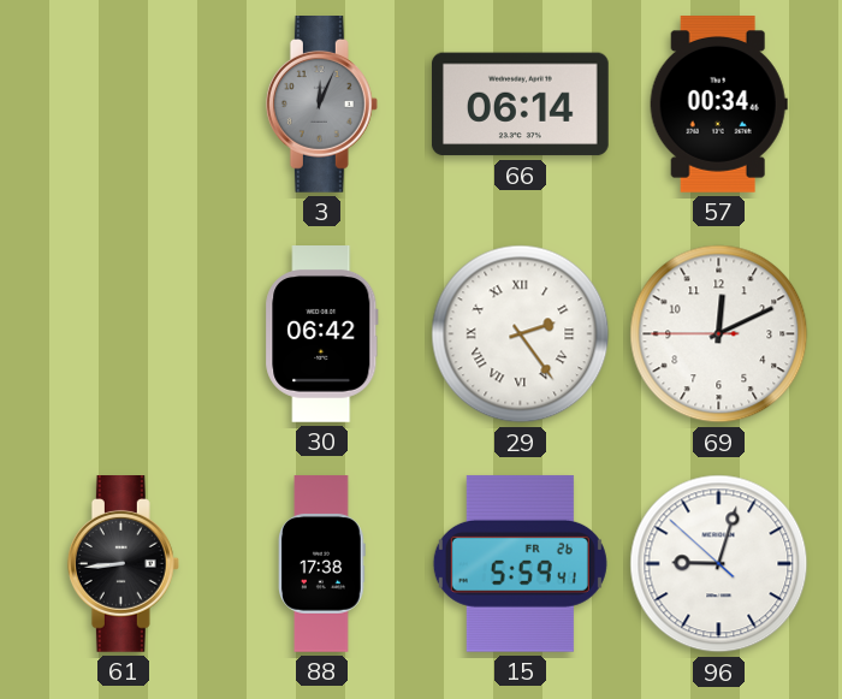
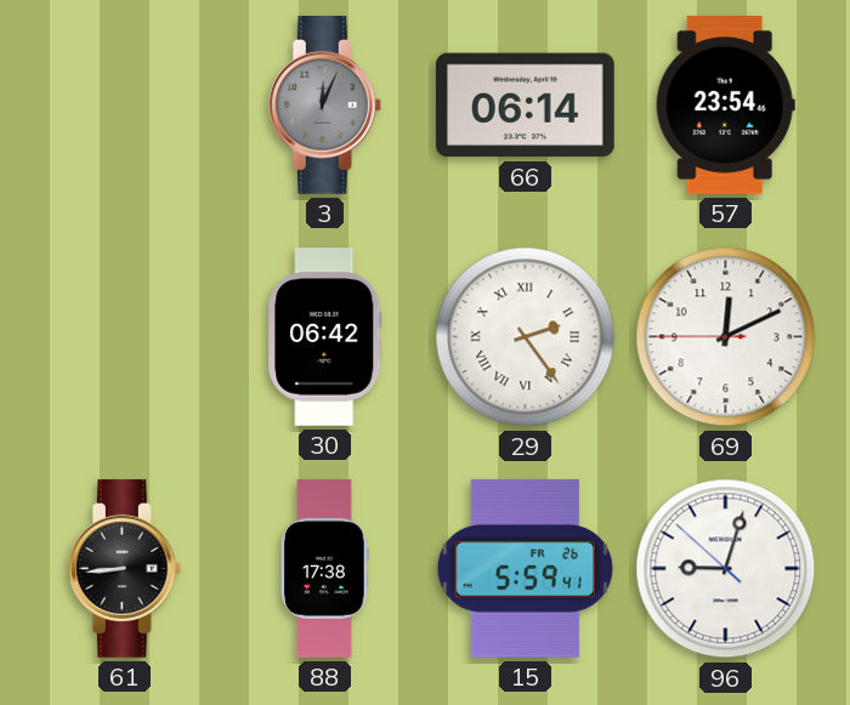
57: 00:34 -> 23:54 (725, 106)
